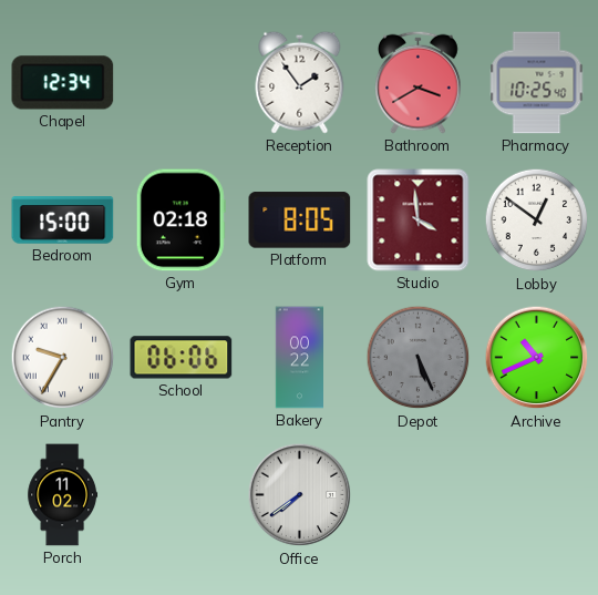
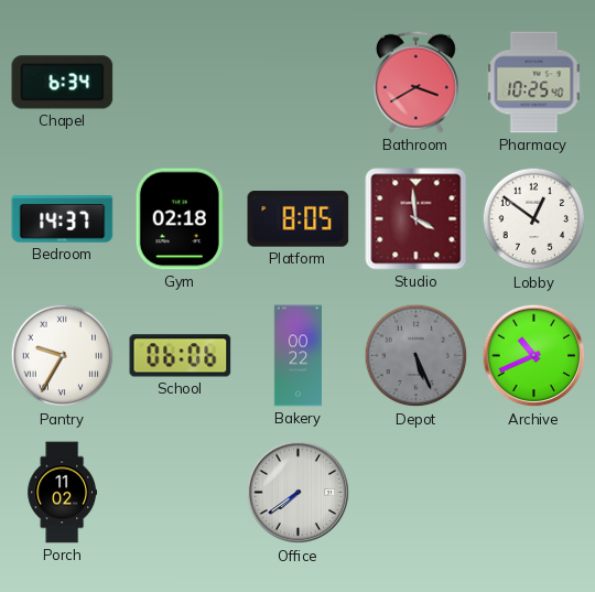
Chapel: 12:34 -> 6:34 (63, 83)
Reception: 1:54 -> none (300, 82)
Bedroom: 15:00 -> 14:37 (63, 219)
